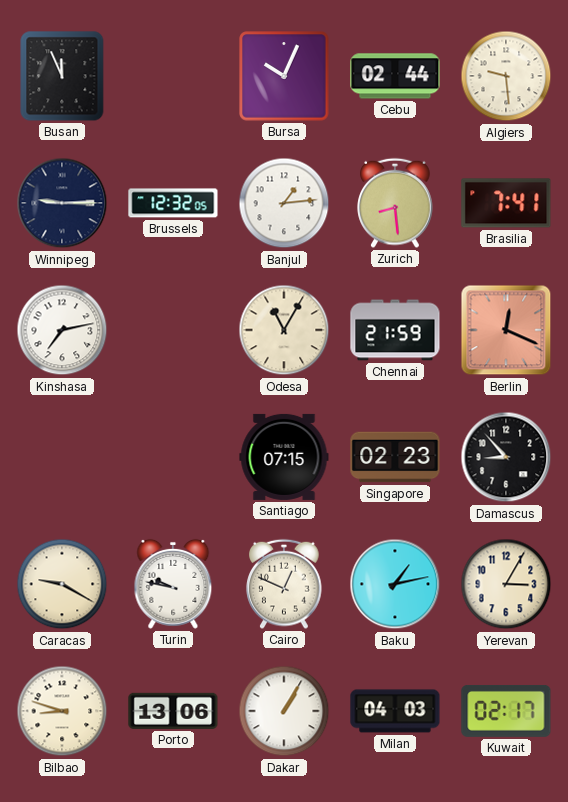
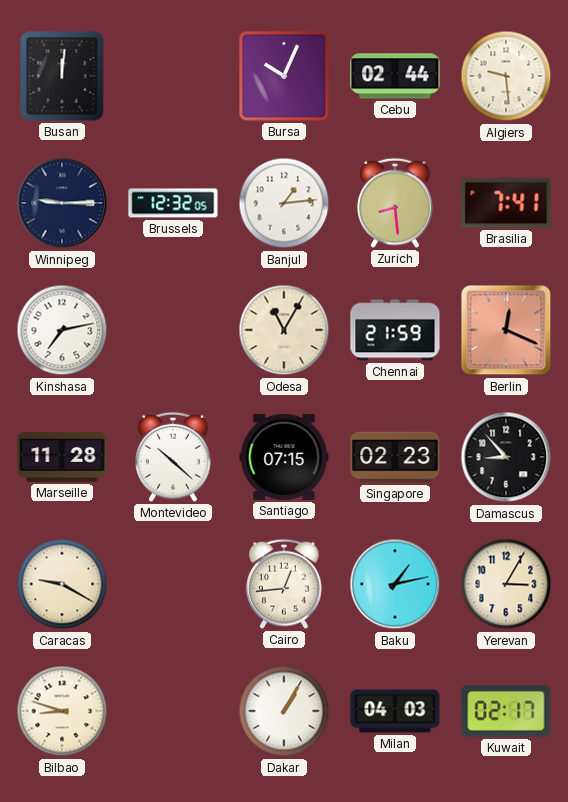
Busan: 11:56 -> 12:01 (62, 76)
Marseille: none -> 11:28 (62, 458)
Montevideo: none -> 10:22 (173, 457)
Turin: 9:47 -> none (173, 584)
Cairo: 12:49 -> 12:44 (284, 584)
Porto: 13:06 -> none (173, 711)
